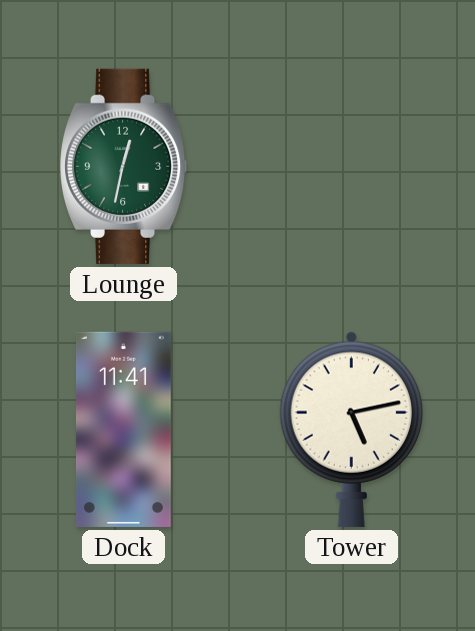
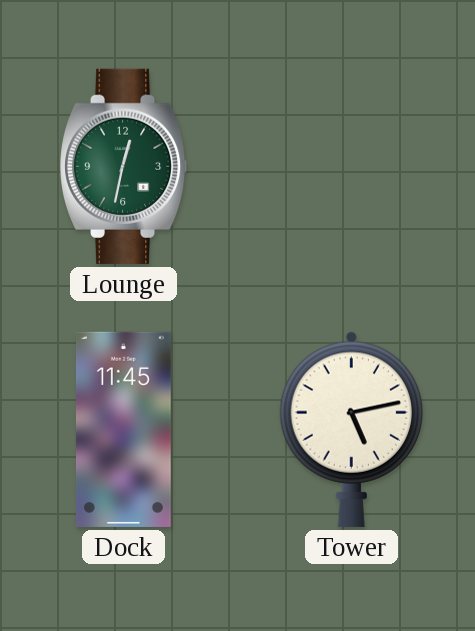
Dock: 11:41 -> 11:45 (123, 429)
